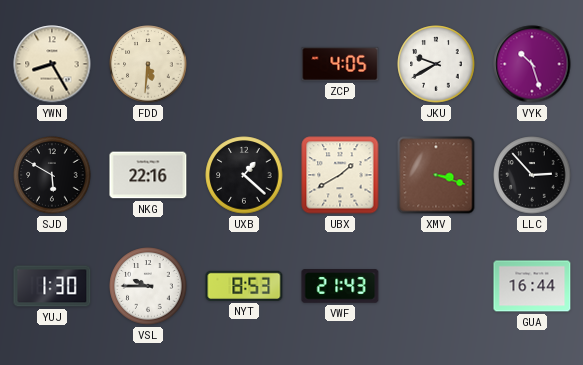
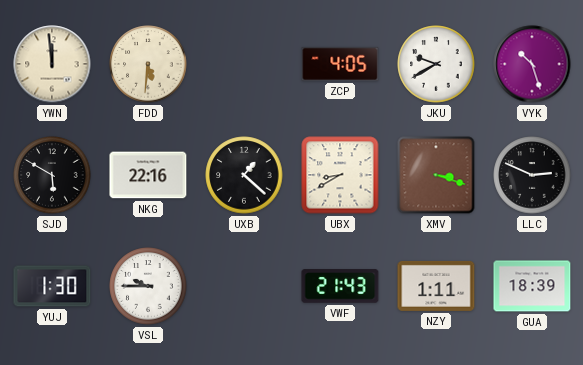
YWN: 8:25 -> 11:59 (52, 64)
UBX: 1:40 -> 8:40 (340, 175)
LLC: 2:53 -> 2:49 (532, 175)
NYT: 8:53 -> none (244, 286)
NZY: none -> 1:11 (436, 286)
GUA: 16:44 -> 18:39 (532, 286)
